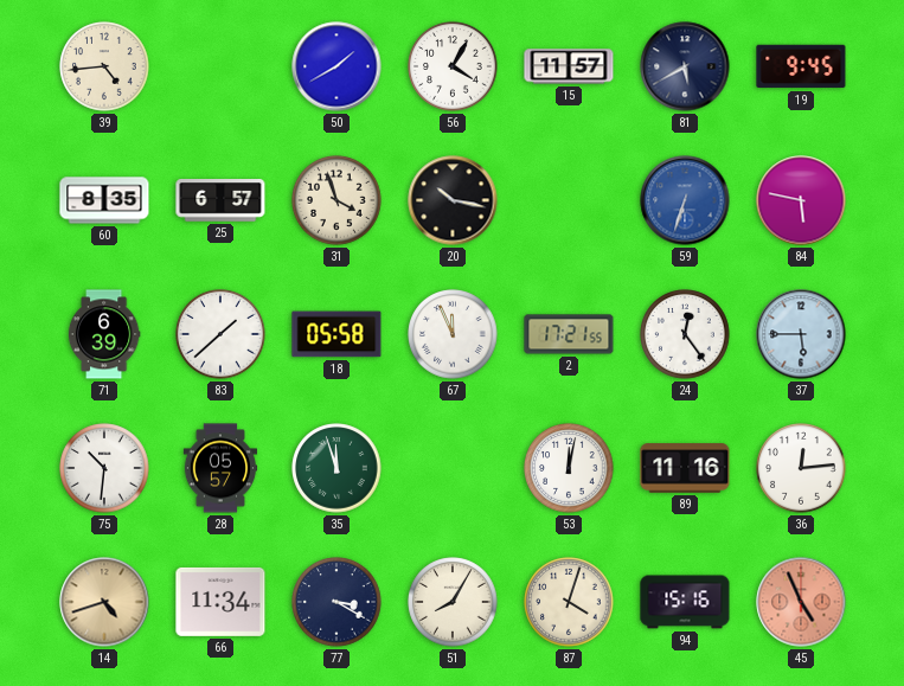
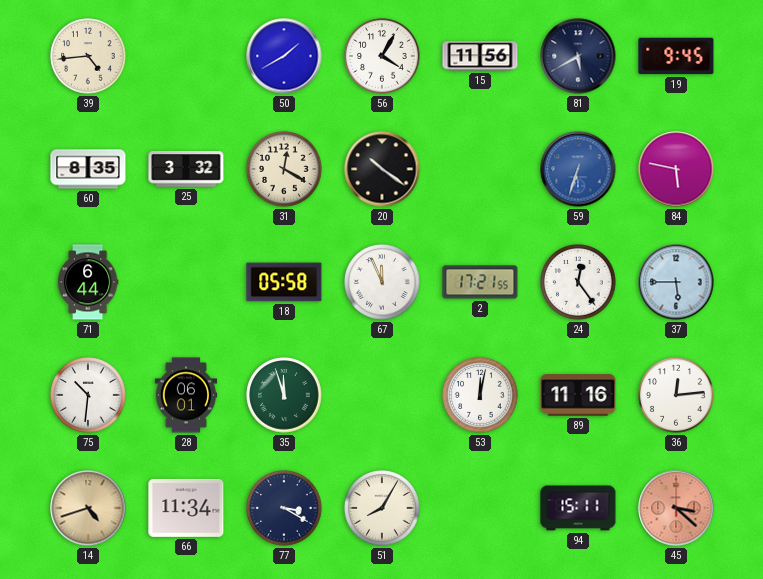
15: 11:57 -> 11:56 (480, 56)
25: 6:57 -> 3:32 (186, 169)
31: 3:57 -> 12:20 (284, 169)
20: 10:17 -> 10:21 (382, 169)
71: 6:39 -> 6:44 (88, 282)
83: 1:38 -> none (220, 334)
28: 05:57 -> 06:01 (186, 395)
87: 4:03 -> none (569, 602)
94: 15:16 -> 15:11 (578, 508)
45: 4:56 -> 3:22 (676, 508)
